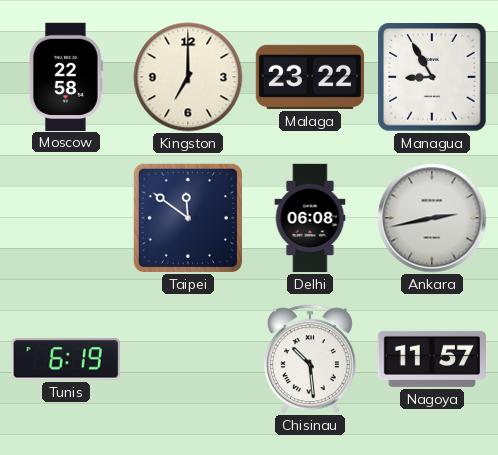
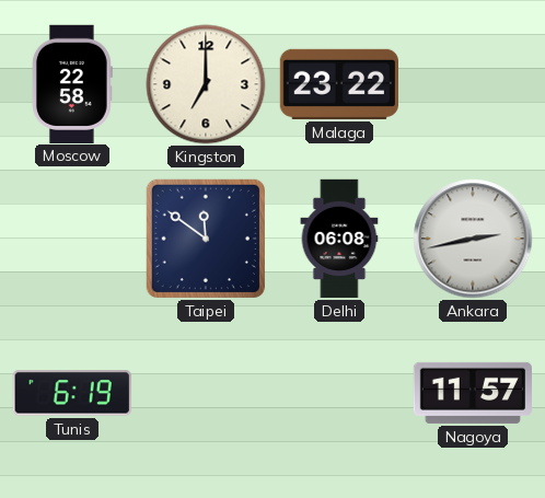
Managua: 8:55 -> none (432, 77)
Chisinau: 10:29 -> none (310, 359)
